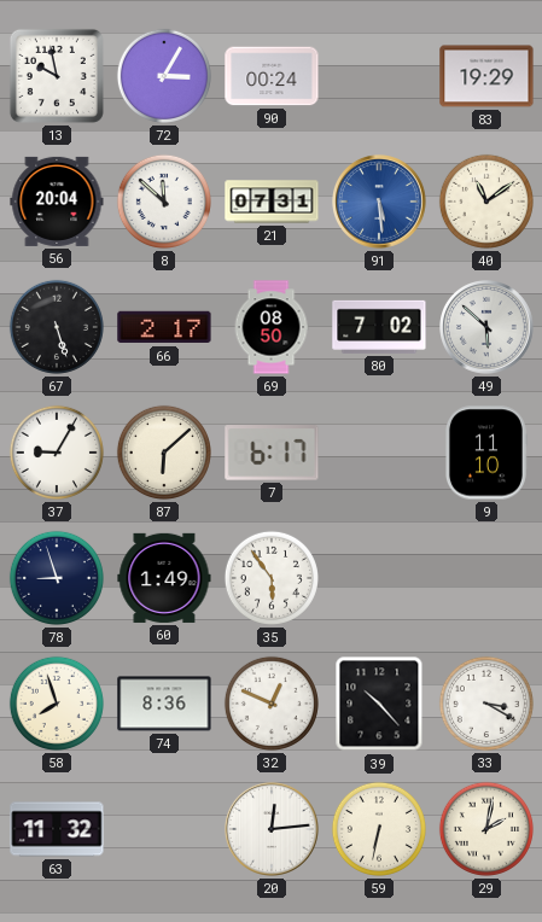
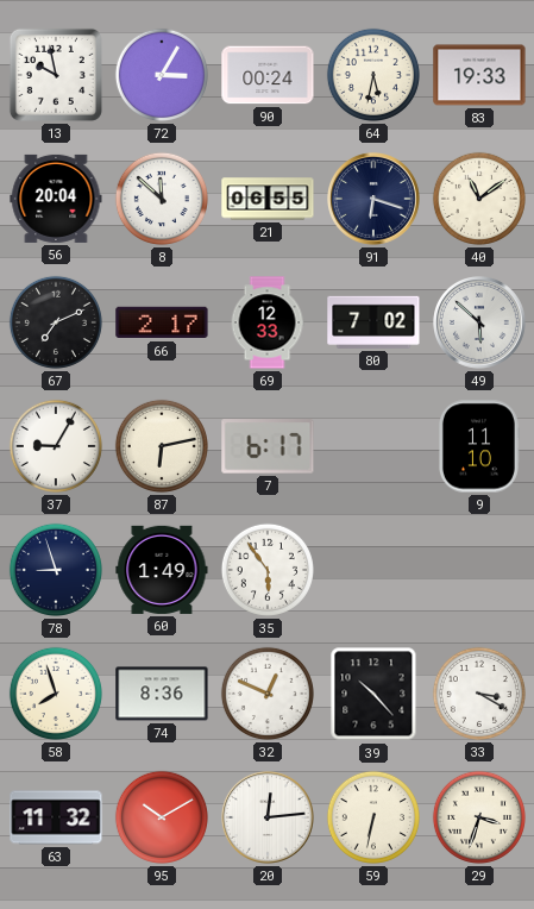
64: none -> 5:32 (373, 75)
83: 19:29 -> 19:33 (479, 75)
21: 07:31 -> 06:55 (268, 199)
91: 5:29 -> 6:18 (375, 200)
91 dial: blue -> navy (375, 200)
67: 5:27 -> 7:11 (56, 322)
69: 08:50 -> 12:33 (268, 322)
87: 6:08 -> 6:13 (162, 446)
95: none -> 10:10 (162, 817)
29: 2:02 -> 3:33 (479, 817)
